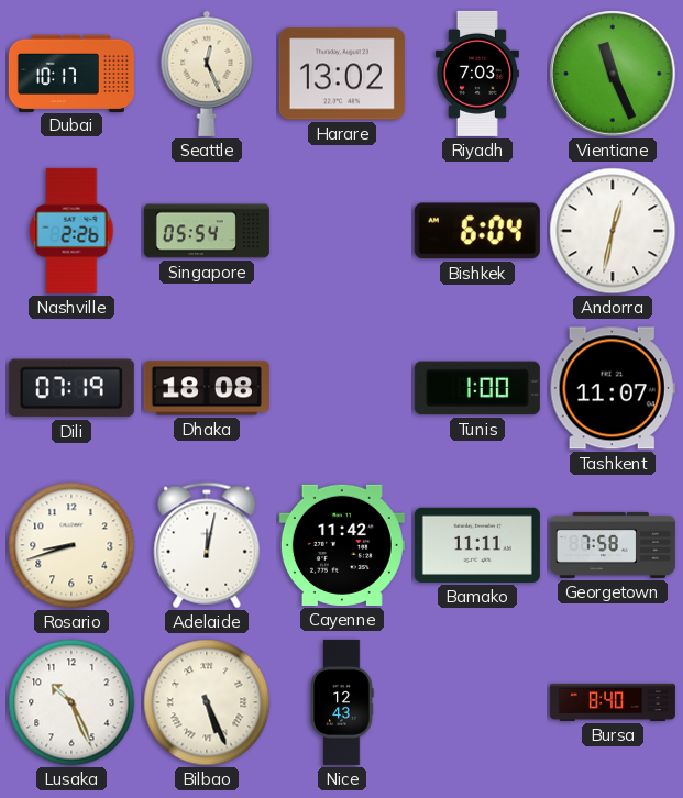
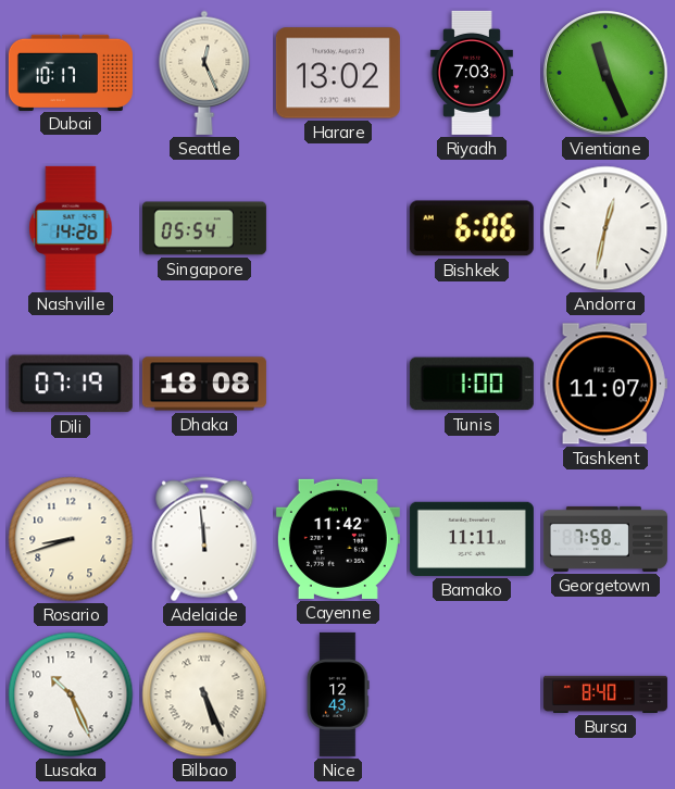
Nashville: 2:26 -> 14:26 (71, 228)
Bishkek: 6:04 -> 6:06 (472, 228)
Adelaide: 12:02 -> 11:59 (204, 539)
